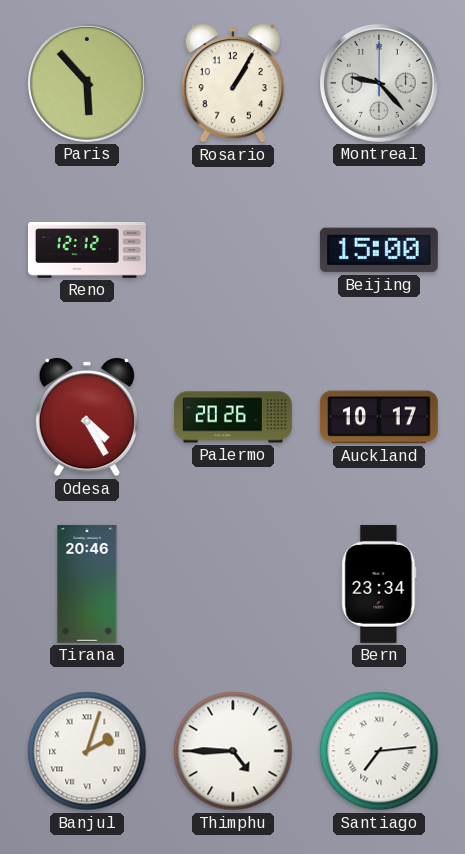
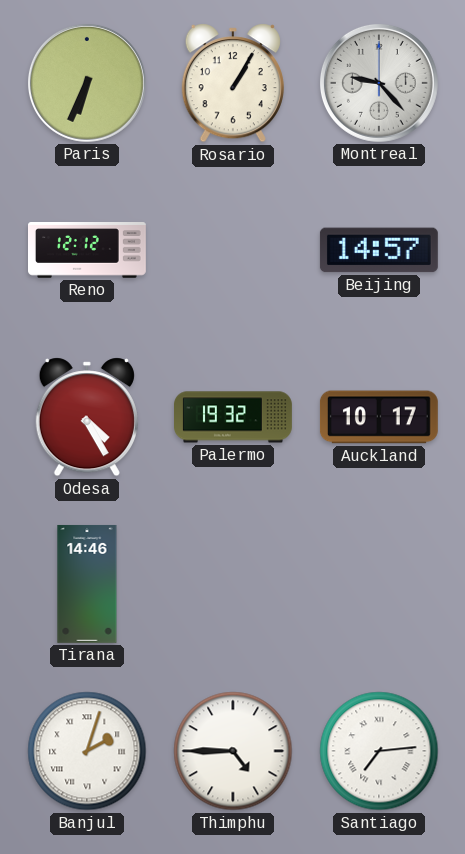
Paris: 5:53 -> 6:34 (87, 83)
Beijing: 15:00 -> 14:57 (379, 250)
Palermo: 20:26 -> 19:32 (234, 417)
Tirana: 20:46 -> 14:46 (87, 584)
Bern: 23:34 -> none (379, 584)
